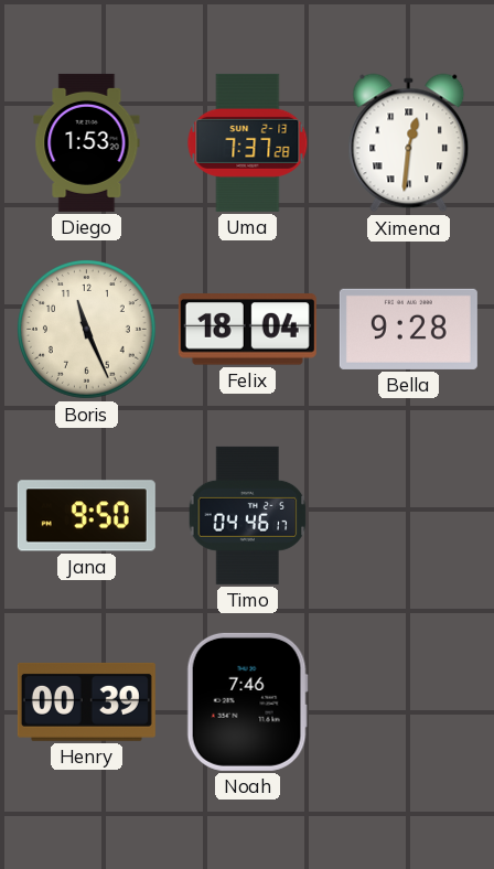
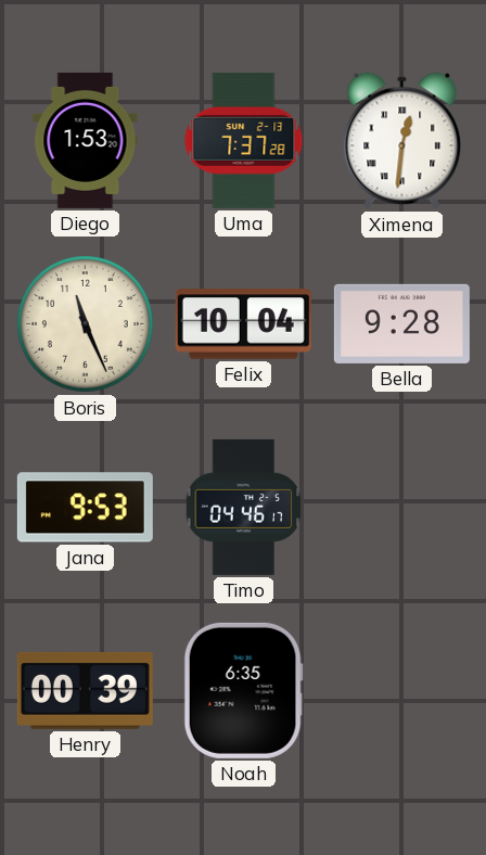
Felix: 18:04 -> 10:04 (243, 324)
Jana: 9:50 -> 9:53 (85, 508)
Noah: 7:46 -> 6:35 (243, 690)
